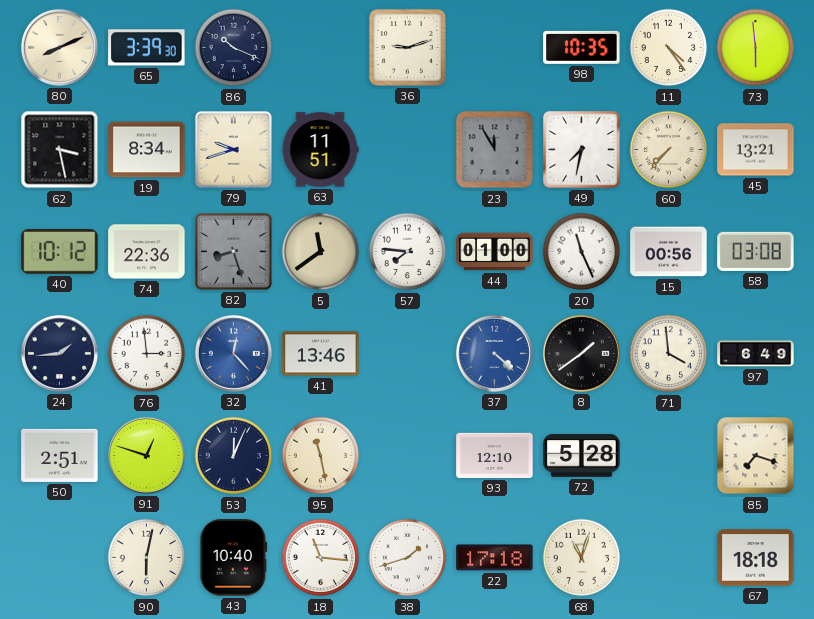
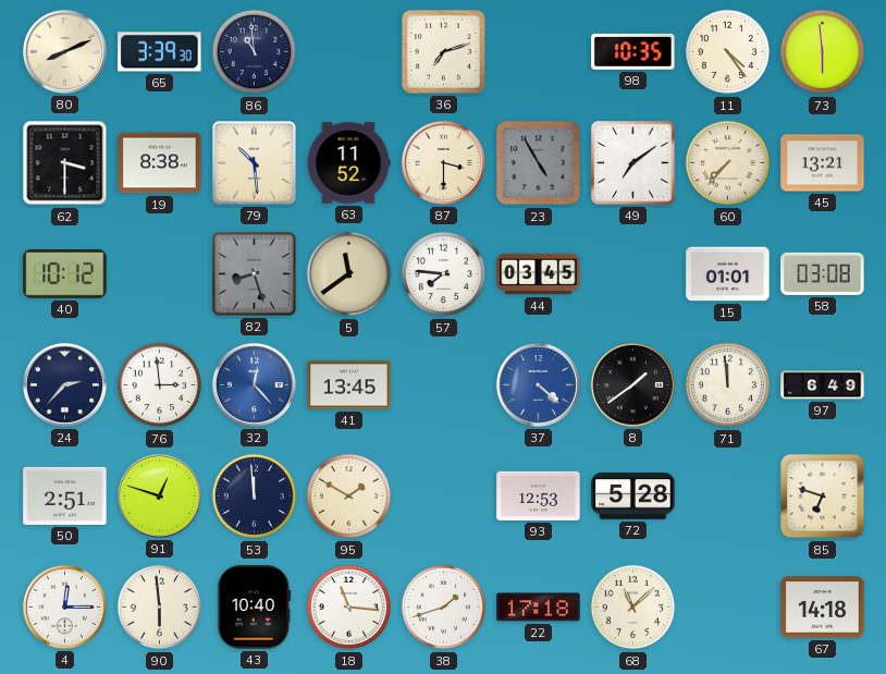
86: 10:19 -> 10:59 (255, 52)
36: 9:12 -> 7:12 (443, 51)
62: 3:28 -> 3:30 (65, 163)
19: 8:34 -> 8:38 (160, 163)
79: 9:42 -> 10:29 (255, 163)
63: 11:51 -> 11:52 (348, 163)
87: none -> 3:30 (443, 162)
23: 11:55 -> 4:55 (539, 163)
49: 7:32 -> 7:09 (633, 163)
74: 22:36 -> none (147, 252)
44: 01:00 -> 03:45 (539, 274)
20: 11:26 -> none (582, 252)
15: 00:56 -> 01:01 (728, 274)
24: 1:44 -> 2:37 (64, 384)
41: 13:46 -> 13:45 (349, 385)
71: 3:59 -> 11:59 (728, 385)
53: 12:04 -> 11:59 (255, 497)
95: 11:28 -> 1:50 (349, 497)
93: 12:10 -> 12:53 (539, 495)
85: 7:18 -> 6:48 (823, 497)
4: none -> 12:15 (64, 606)
90: 6:02 -> 5:59 (160, 608)
68: 11:03 -> 11:08 (633, 608)
67: 18:18 -> 14:18 (823, 608)
